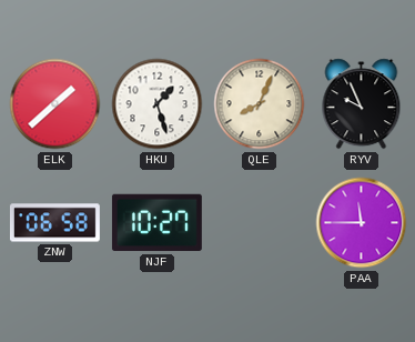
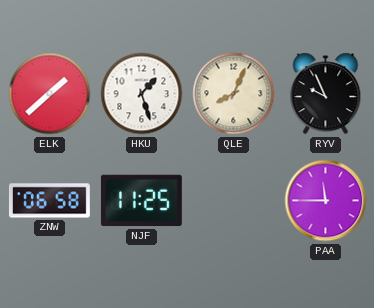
NJF: 10:27 -> 11:25 (141, 201)
